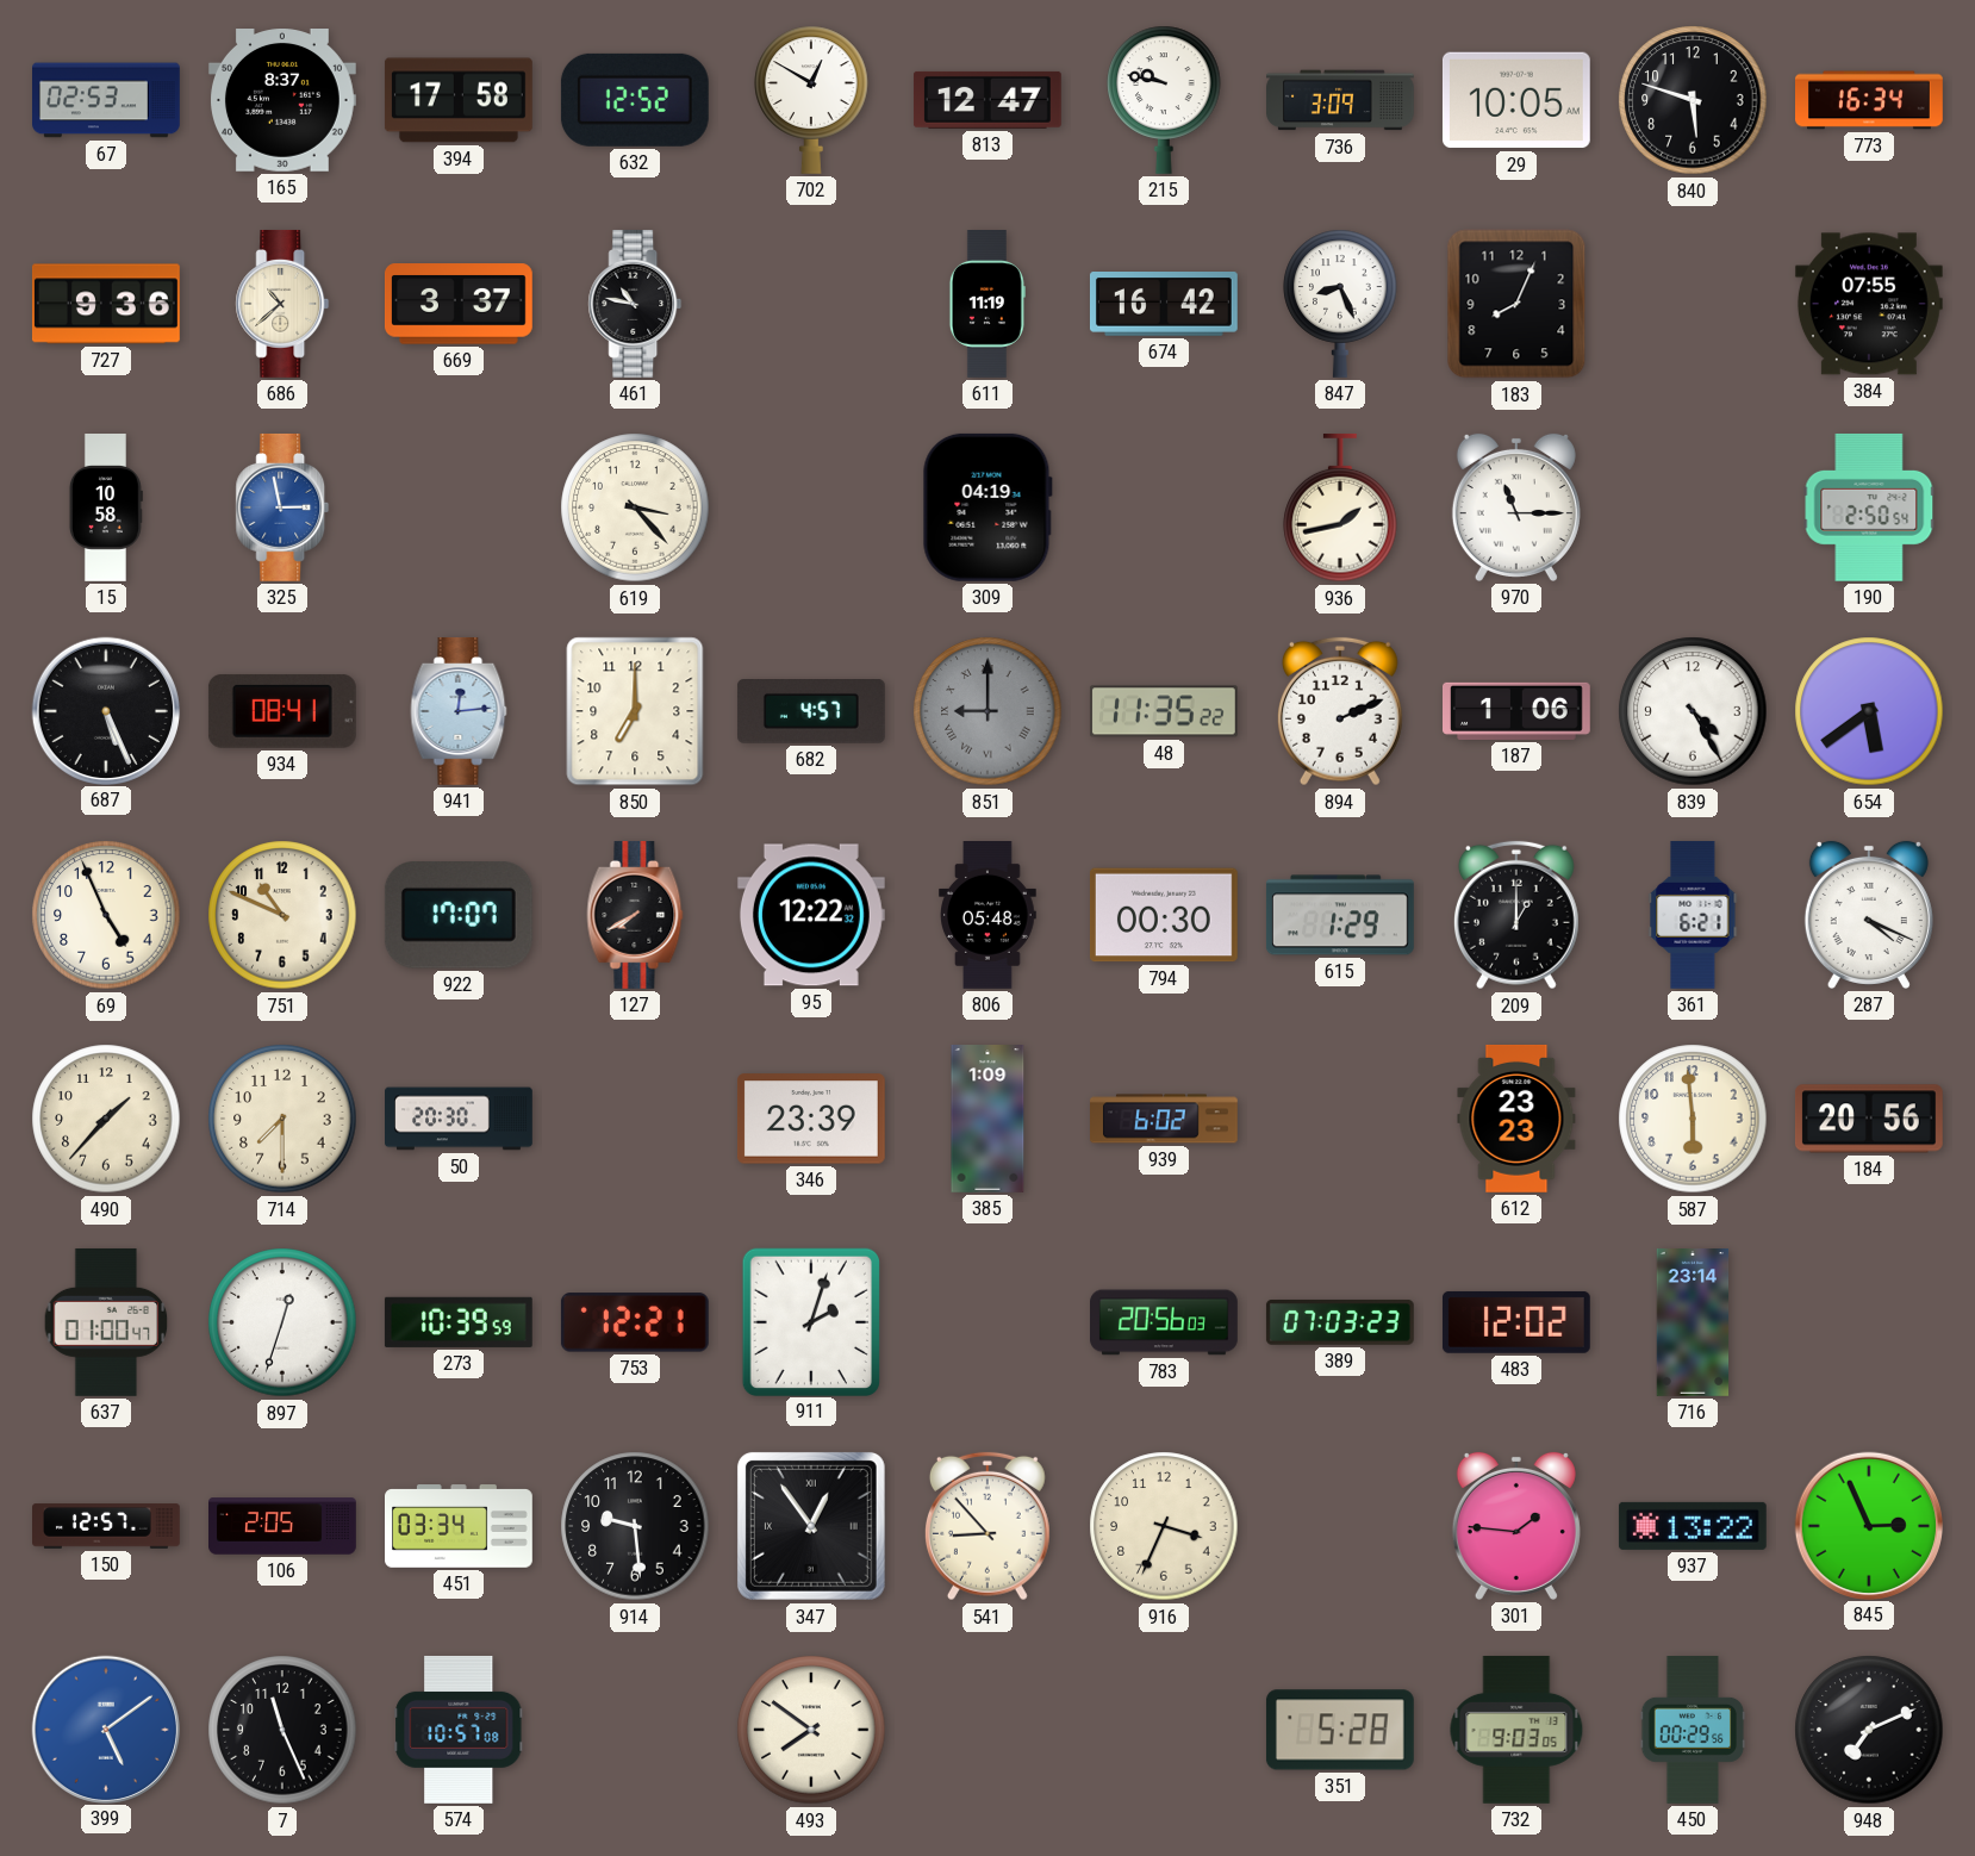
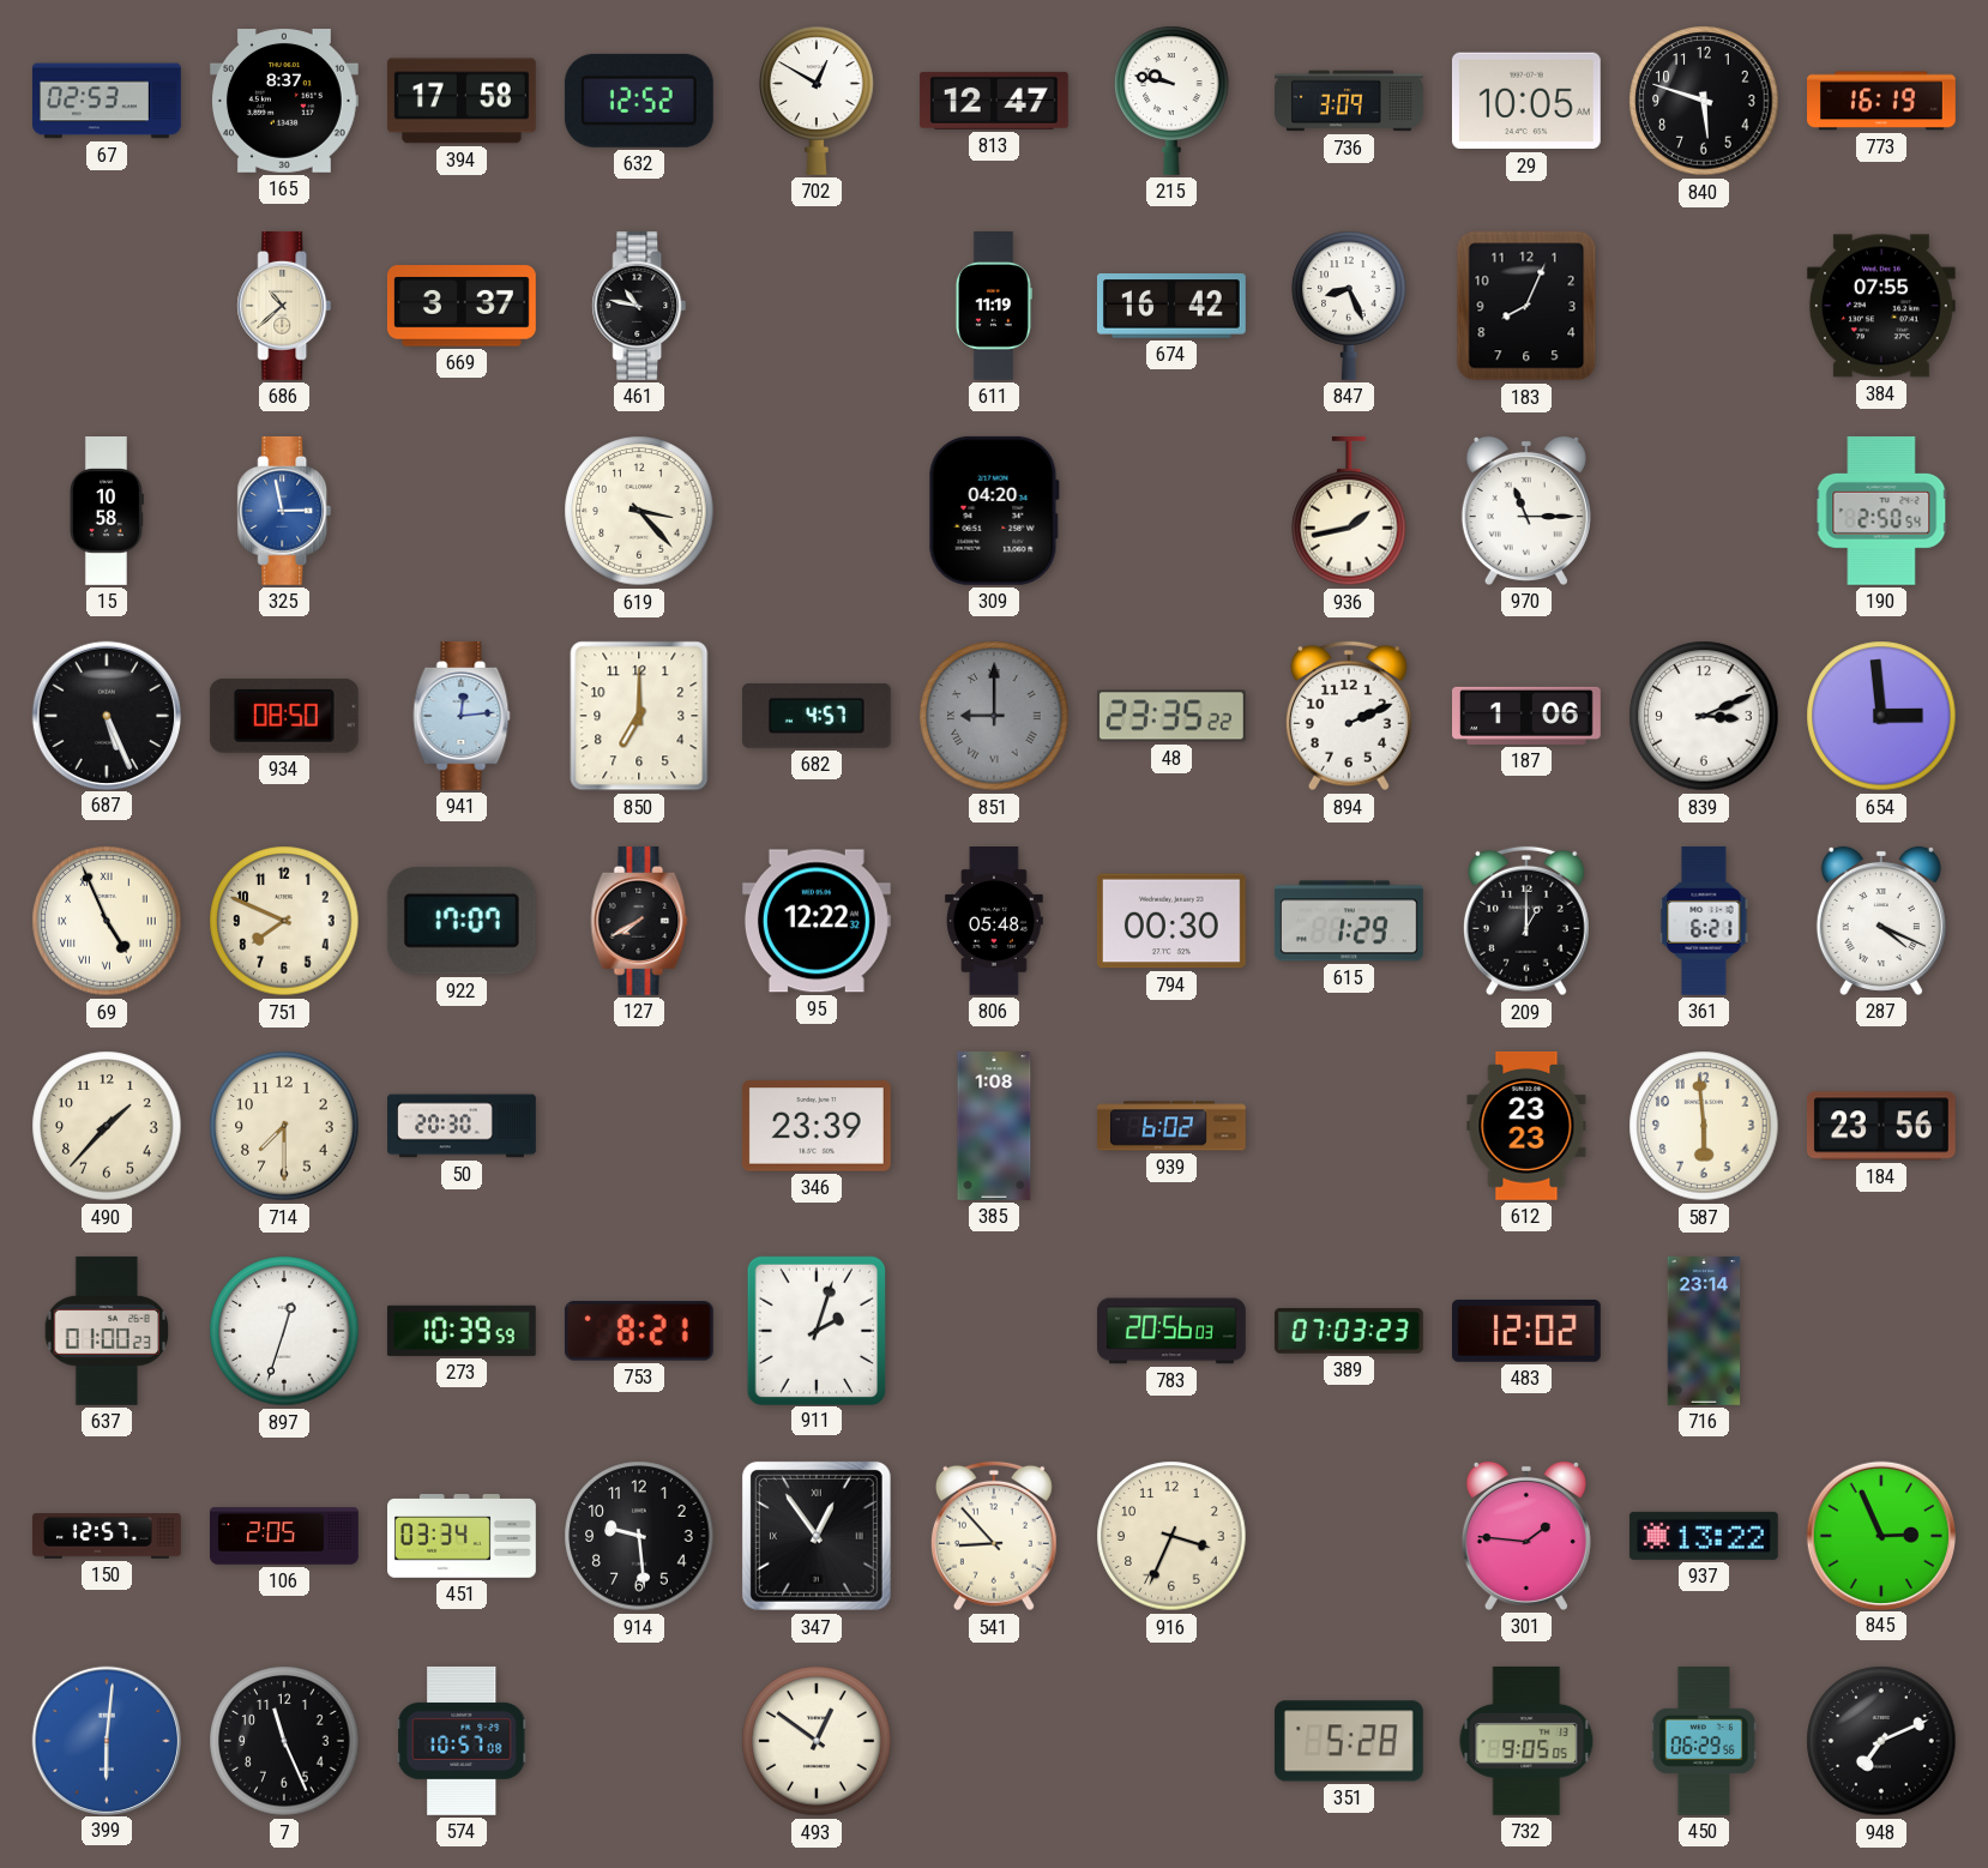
773: 16:34 -> 16:19 (1882, 101)
727: 9:36 -> none (106, 304)
309: 04:19 -> 04:20 (994, 511)
934: 08:41 -> 08:50 (284, 716)
48: 11:35 -> 23:35 (1171, 716)
839: 4:25 -> 3:11 (1704, 716)
654: 5:39 -> 2:59 (1881, 716)
69 numerals: Arabic -> Roman (107, 921)
751: 10:49 -> 7:49 (284, 921)
385: 1:09 -> 1:08 (994, 1127)
184: 20:56 -> 23:56 (1881, 1126)
637: 01:00:47 -> 01:00:23 (107, 1331)
753: 12:21 -> 8:21 (639, 1331)
399: 5:09 -> 6:01 (106, 1740)
493: 7:51 -> 12:51 (817, 1741)
732: 9:03 -> 9:05 (1526, 1741)
450: 00:29 -> 06:29 (1704, 1742)
